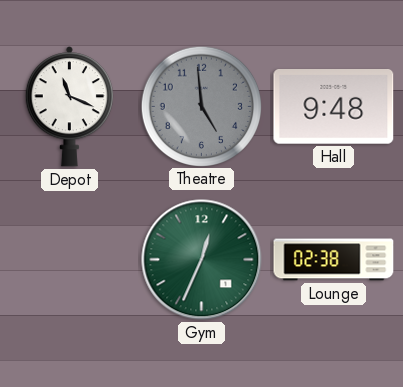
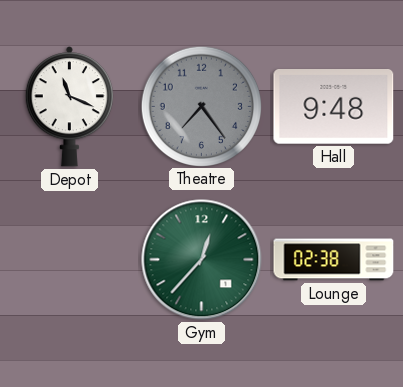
Theatre: 4:59 -> 7:24 (201, 106)
Gym: 12:34 -> 12:37 (202, 260)
